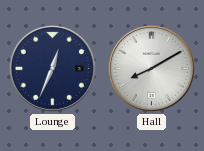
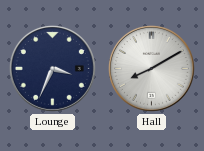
Lounge: 12:34 -> 3:34 (52, 68)
